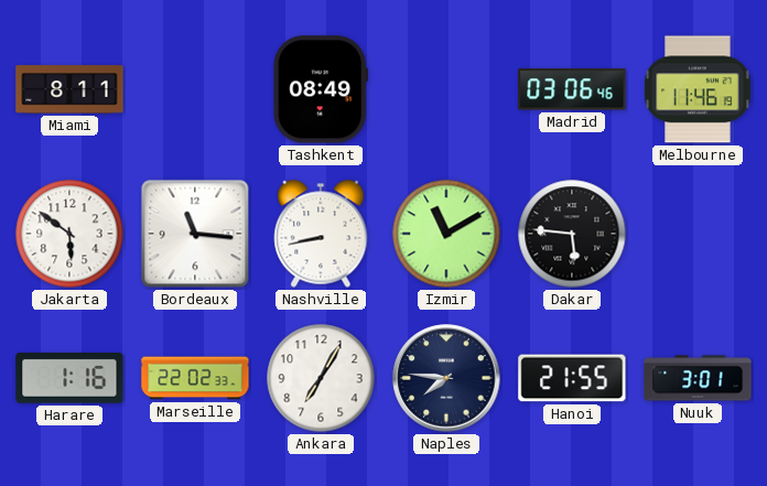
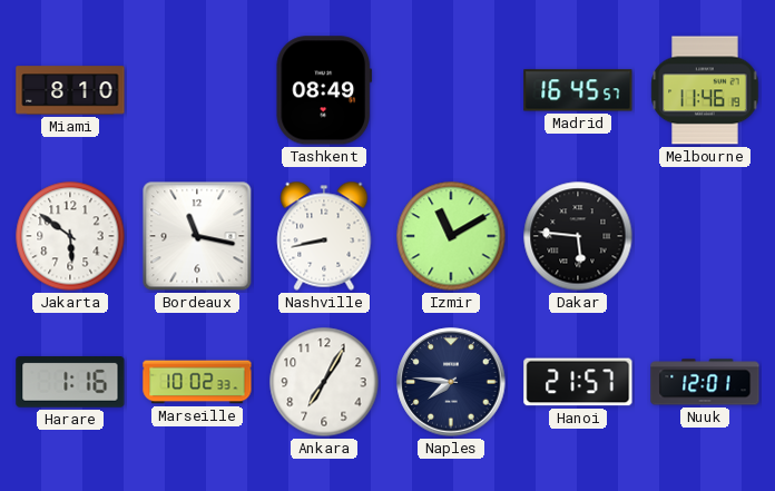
Miami: 8:11 -> 8:10 (70, 90)
Madrid: 03:06 -> 16:45 (578, 90)
Bordeaux: 11:16 -> 11:17 (197, 236)
Marseille: 22:02 -> 10:02 (197, 382)
Hanoi: 21:55 -> 21:57 (578, 382)
Nuuk: 3:01 -> 12:01 (705, 382)
